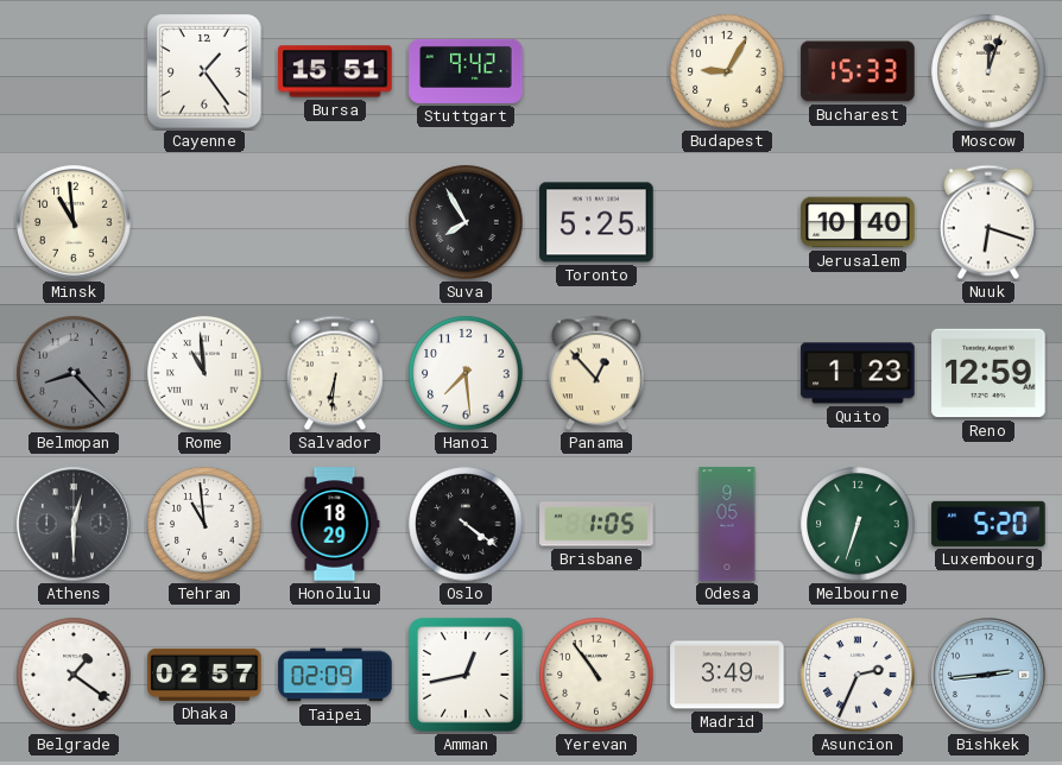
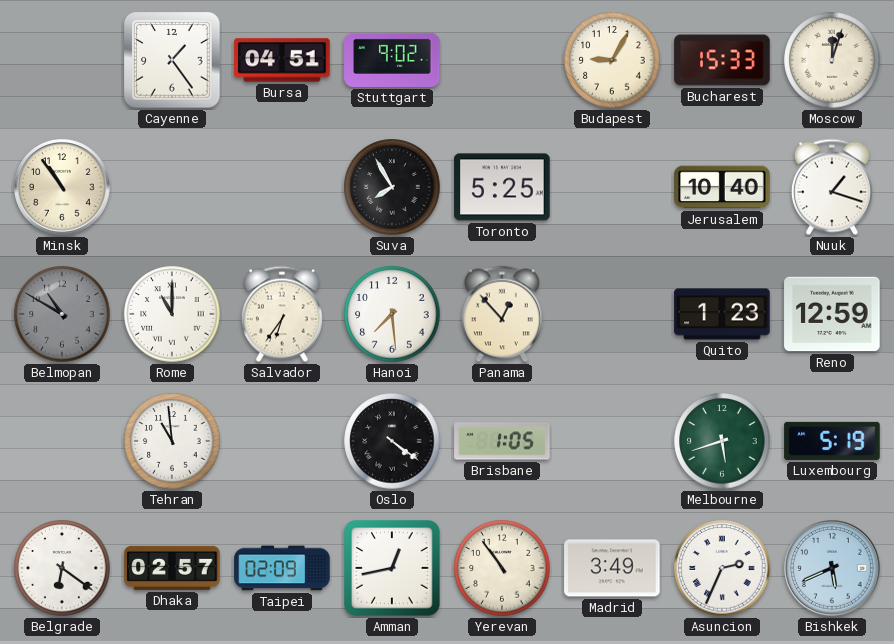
Bursa: 15:51 -> 04:51 (282, 60)
Stuttgart: 9:42 -> 9:02 (392, 60)
Minsk: 10:59 -> 10:54 (62, 187)
Nuuk: 6:18 -> 1:18 (832, 187)
Belmopan: 8:23 -> 10:50 (62, 314)
Rome: 10:59 -> 11:00 (172, 314)
Salvador: 6:31 -> 6:36 (282, 314)
Athens: 12:30 -> none (74, 524)
Honolulu: 18:29 -> none (335, 524)
Odesa: 9:05 -> none (727, 524)
Melbourne: 6:33 -> 5:42 (722, 441)
Luxembourg: 5:20 -> 5:19 (832, 441)
Belgrade: 1:21 -> 6:21 (62, 568)
Bishkek: 2:44 -> 5:41 (832, 568)
